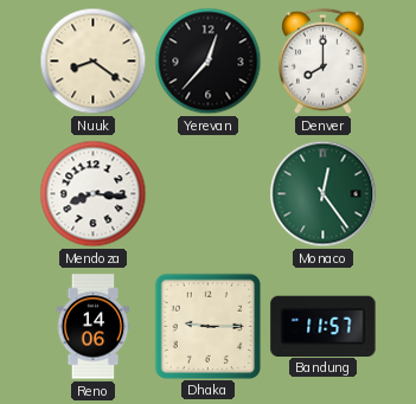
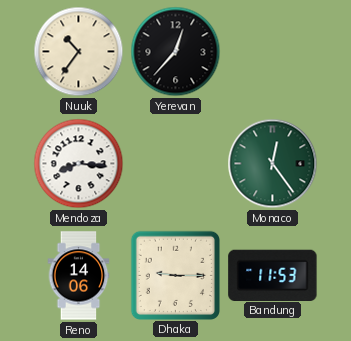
Nuuk: 8:21 -> 10:36 (79, 52)
Denver: 8:00 -> none (324, 62)
Bandung: 11:57 -> 11:53 (273, 275)
